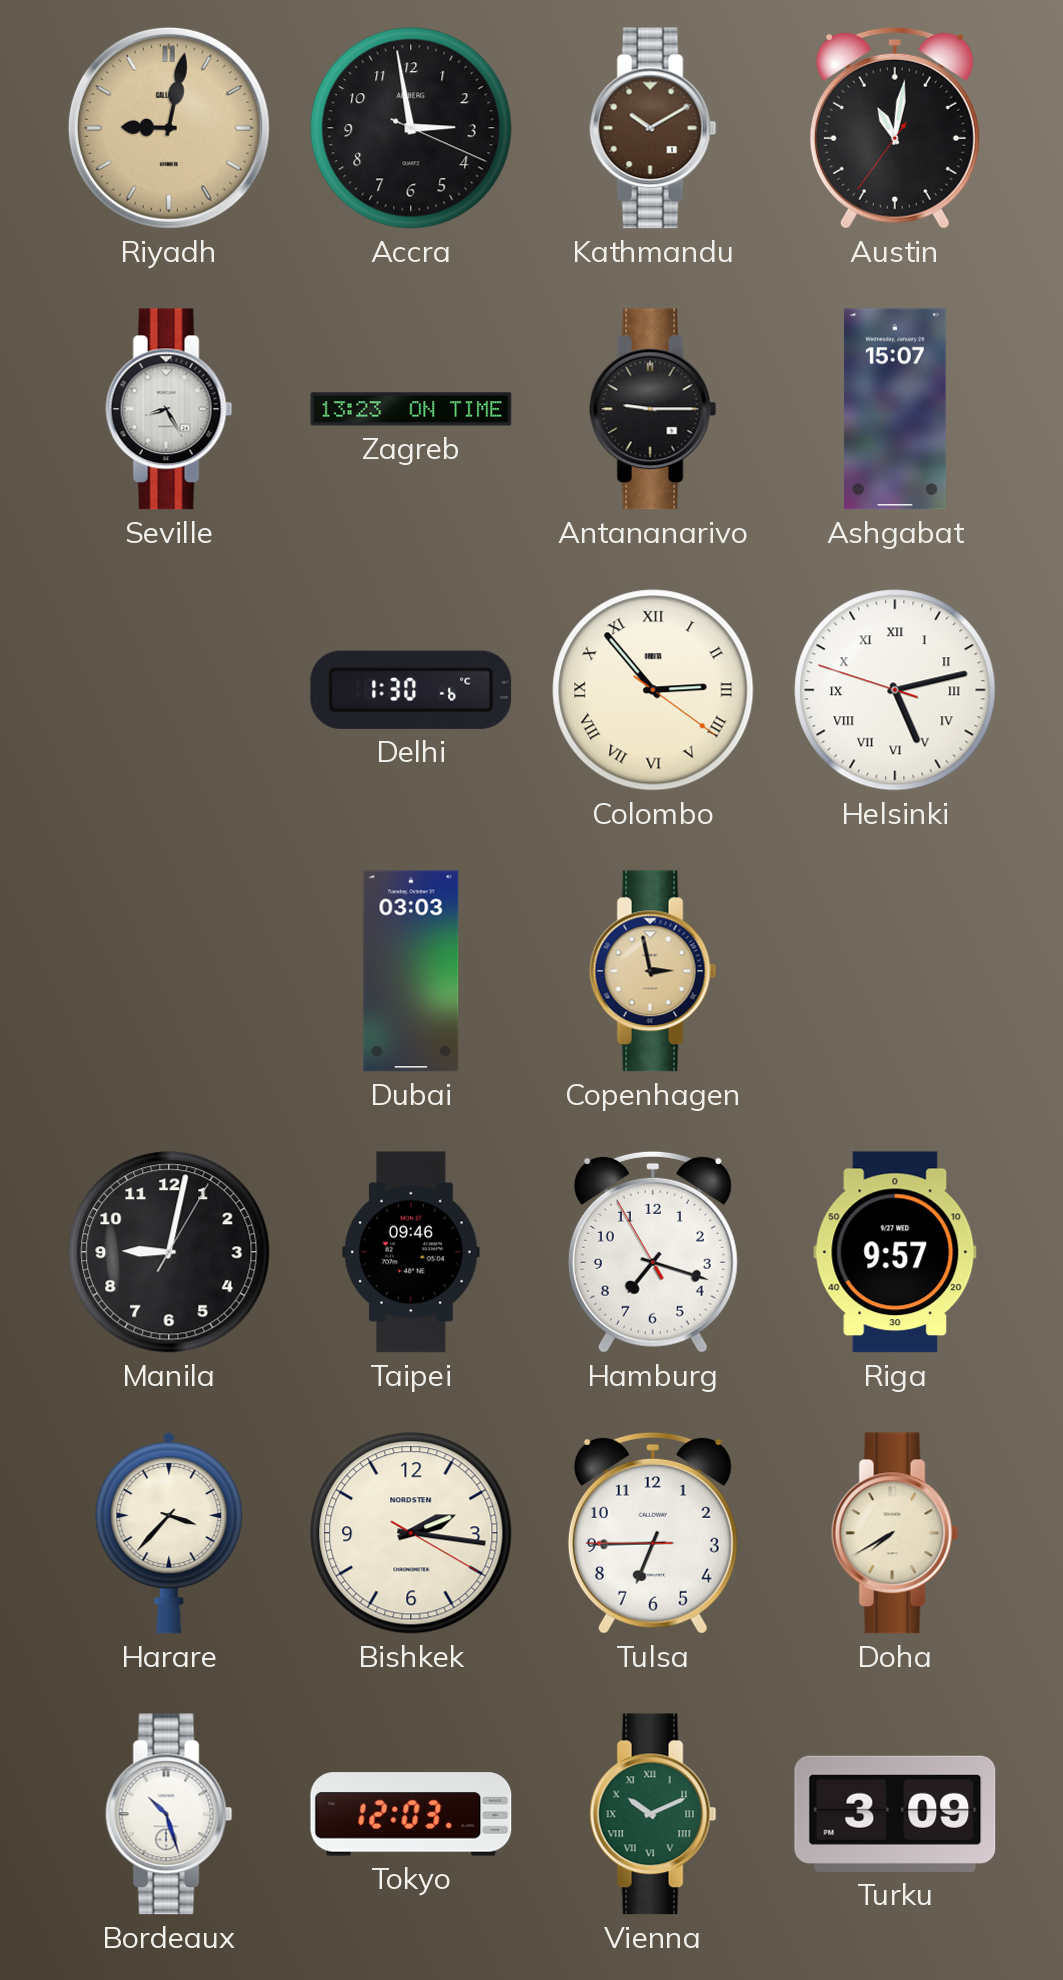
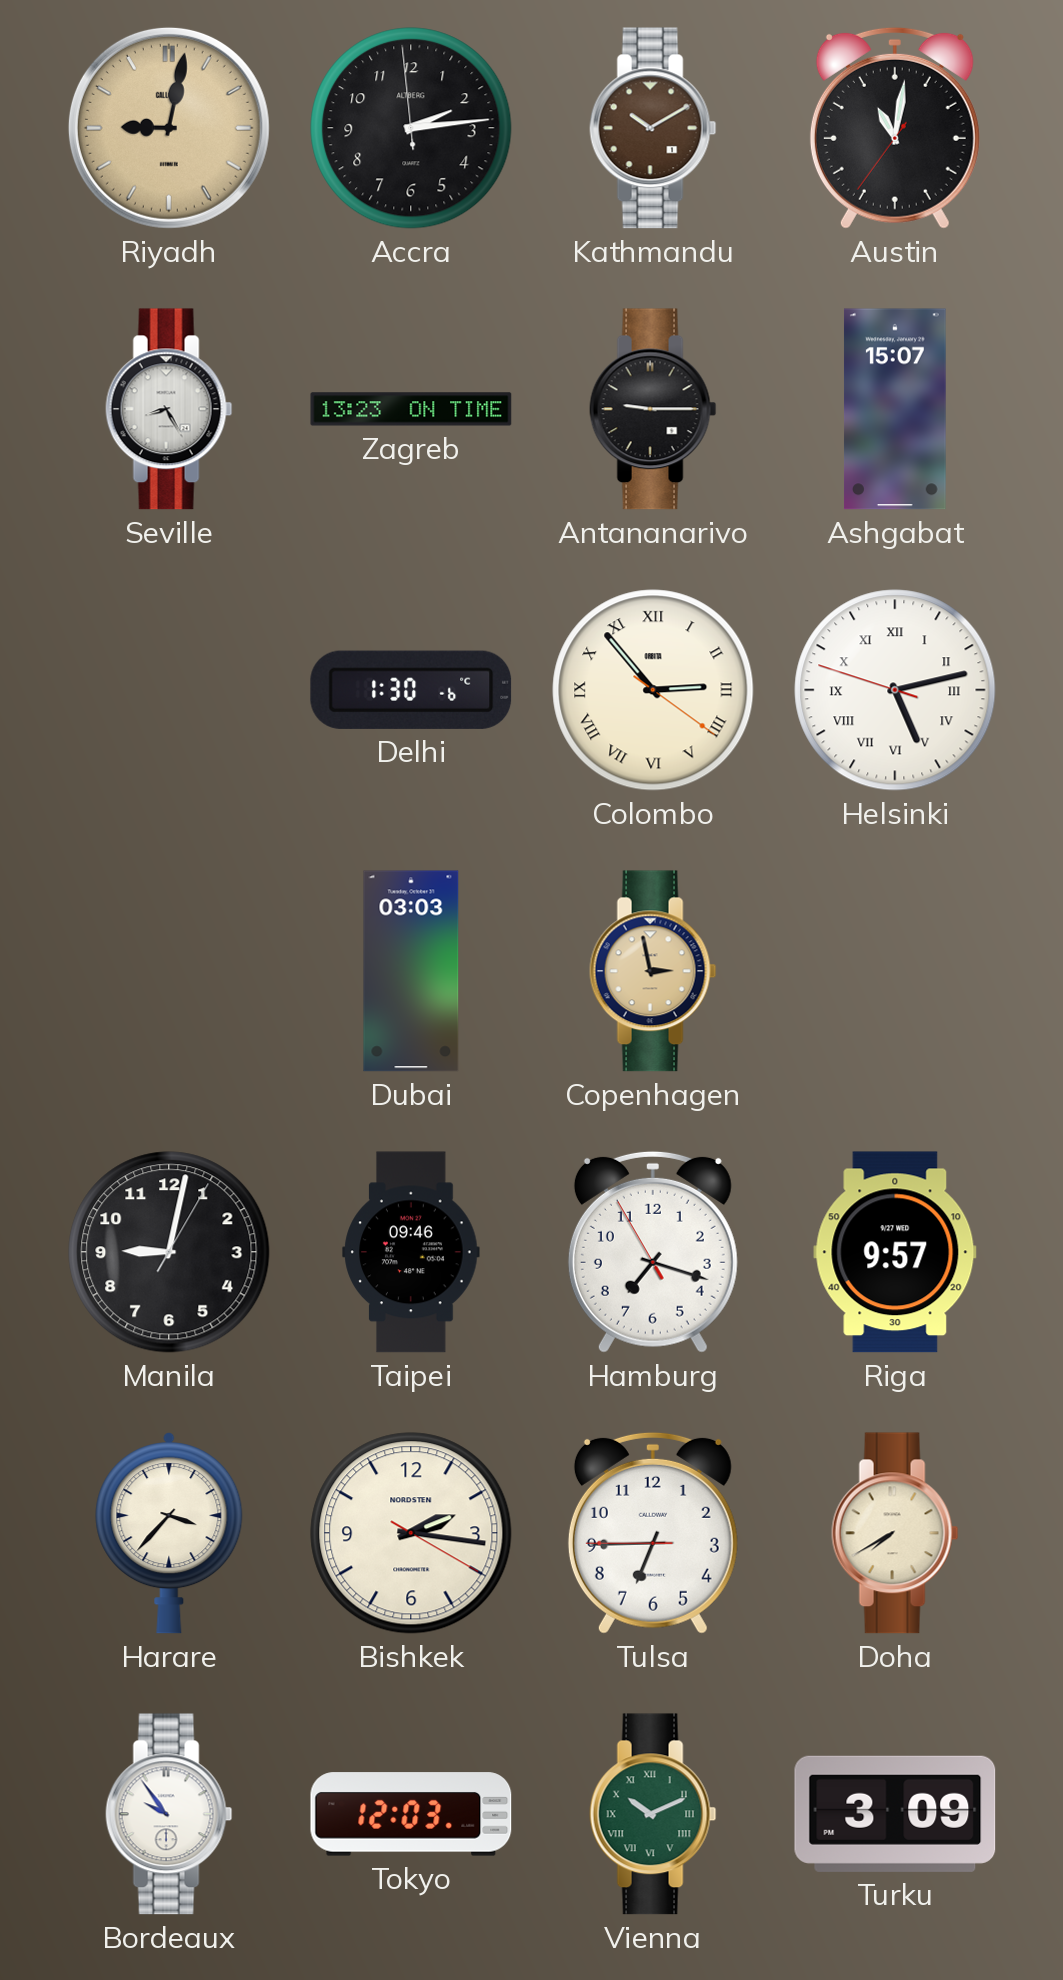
Accra: 2:58 -> 2:13 (411, 128)
Bordeaux: 10:27 -> 9:54 (169, 1814)
